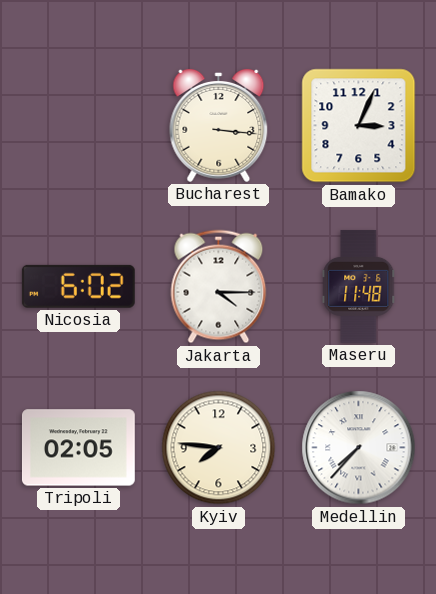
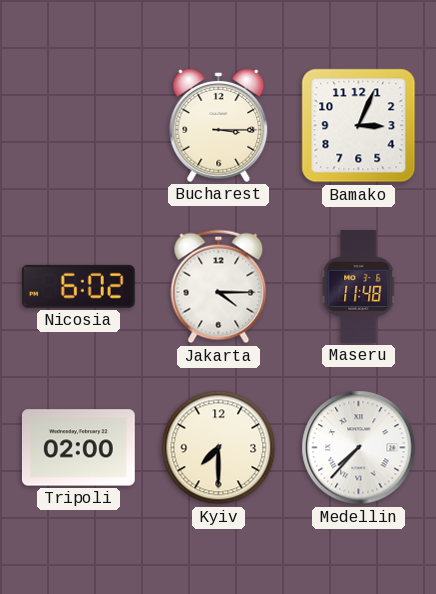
Bucharest: 3:16 -> 3:15 (219, 125)
Tripoli: 02:05 -> 02:00 (78, 448)
Kyiv: 7:46 -> 7:30 (219, 448)
